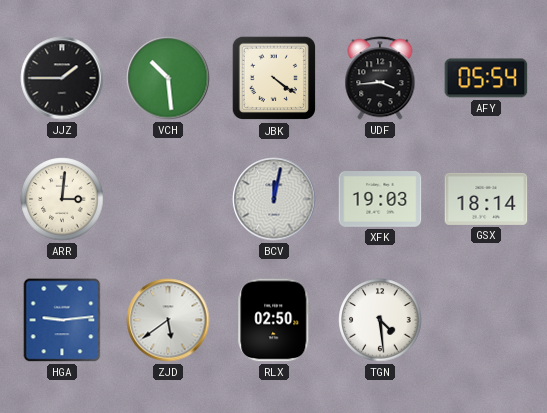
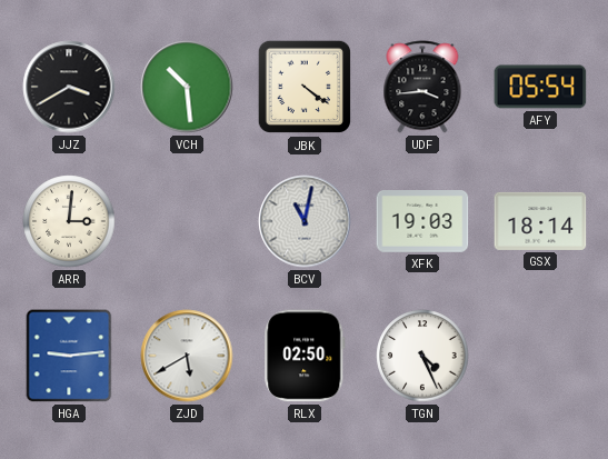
JJZ: 1:45 -> 3:40 (69, 87)
BCV: 12:02 -> 11:02 (305, 221)
ZJD: 5:39 -> 5:40 (187, 356)
TGN: 4:29 -> 4:26 (422, 356)
